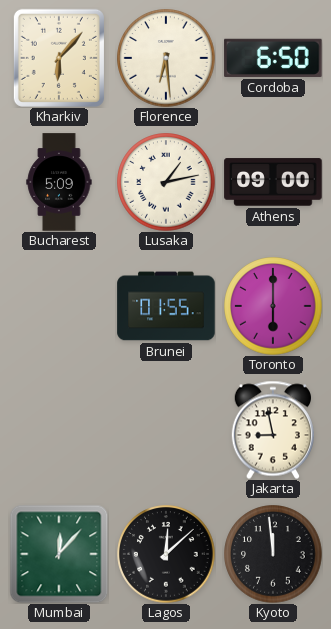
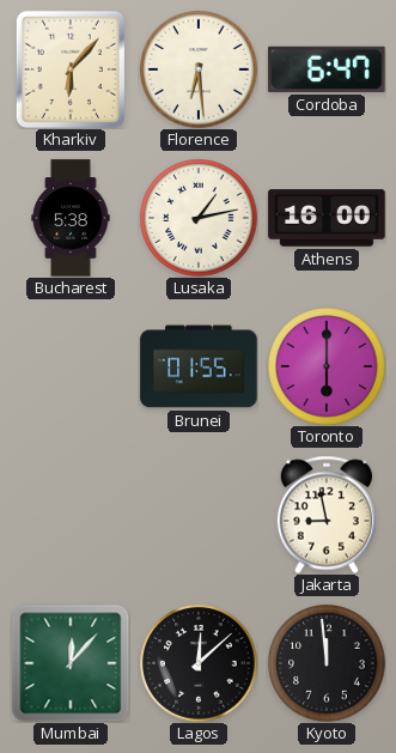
Cordoba: 6:50 -> 6:47 (327, 69)
Bucharest: 5:09 -> 5:38 (71, 218)
Athens: 09:00 -> 16:00 (327, 218)
